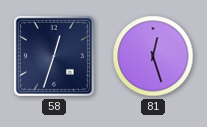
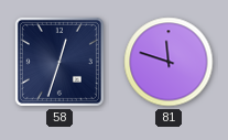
81: 12:27 -> 11:48 (169, 62)
